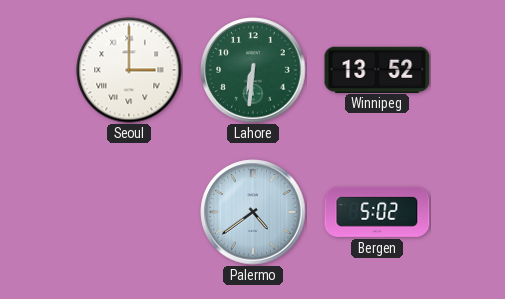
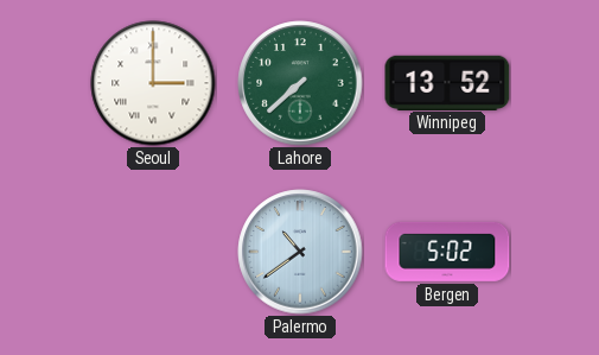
Lahore: 6:31 -> 7:38 (300, 83)
Palermo: 4:39 -> 10:39 (300, 252)
